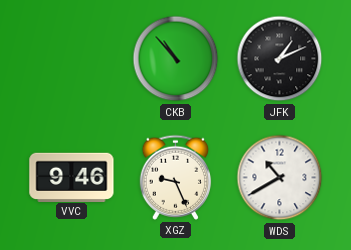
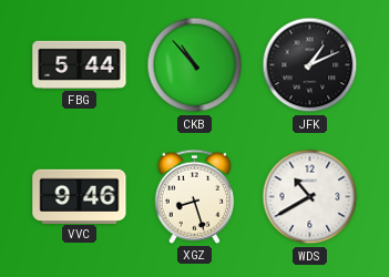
FBG: none -> 5:44 (80, 64)
XGZ: 9:26 -> 8:27 (195, 196)
